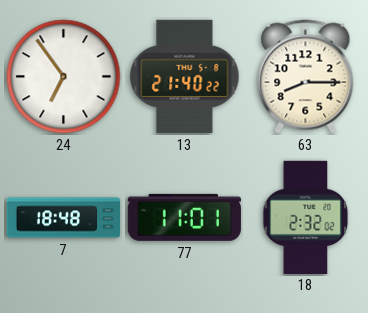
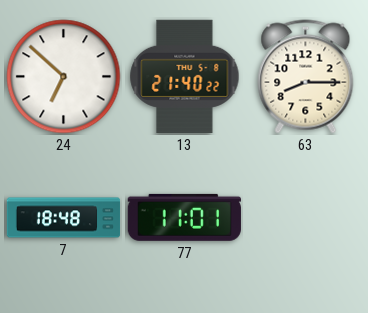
24: 6:54 -> 6:52 (64, 77)
18: 2:32 -> none (306, 217)
